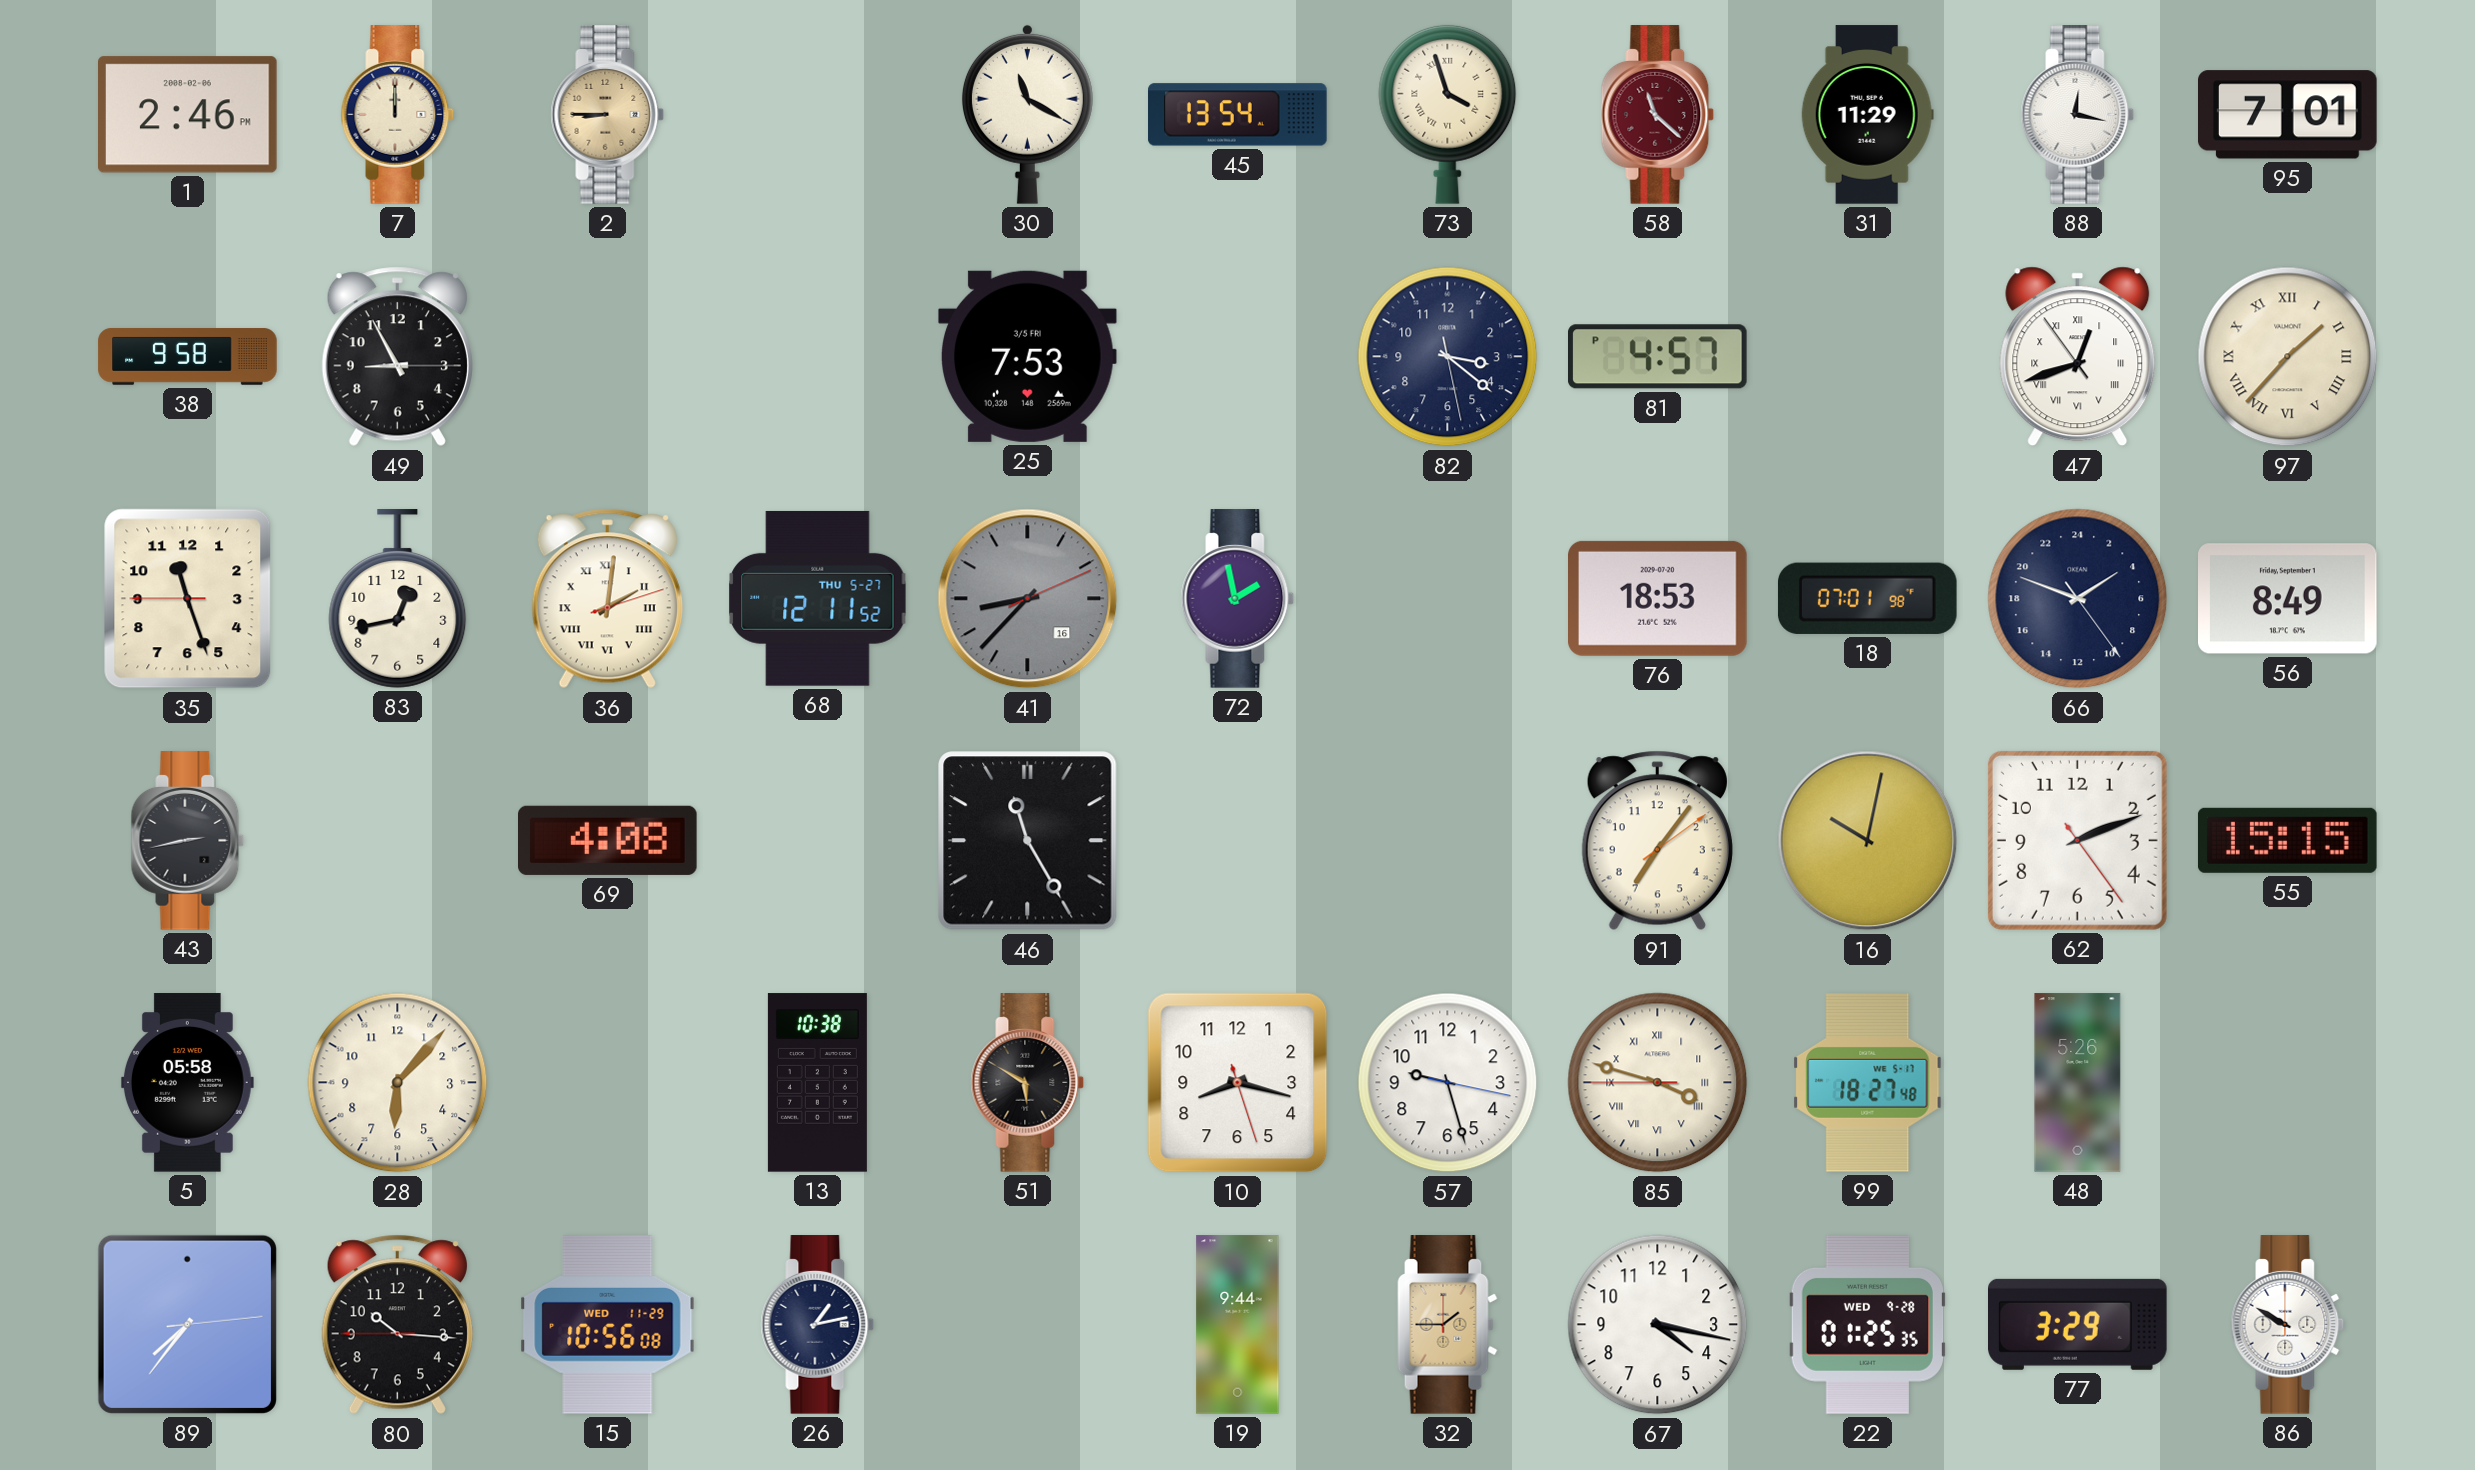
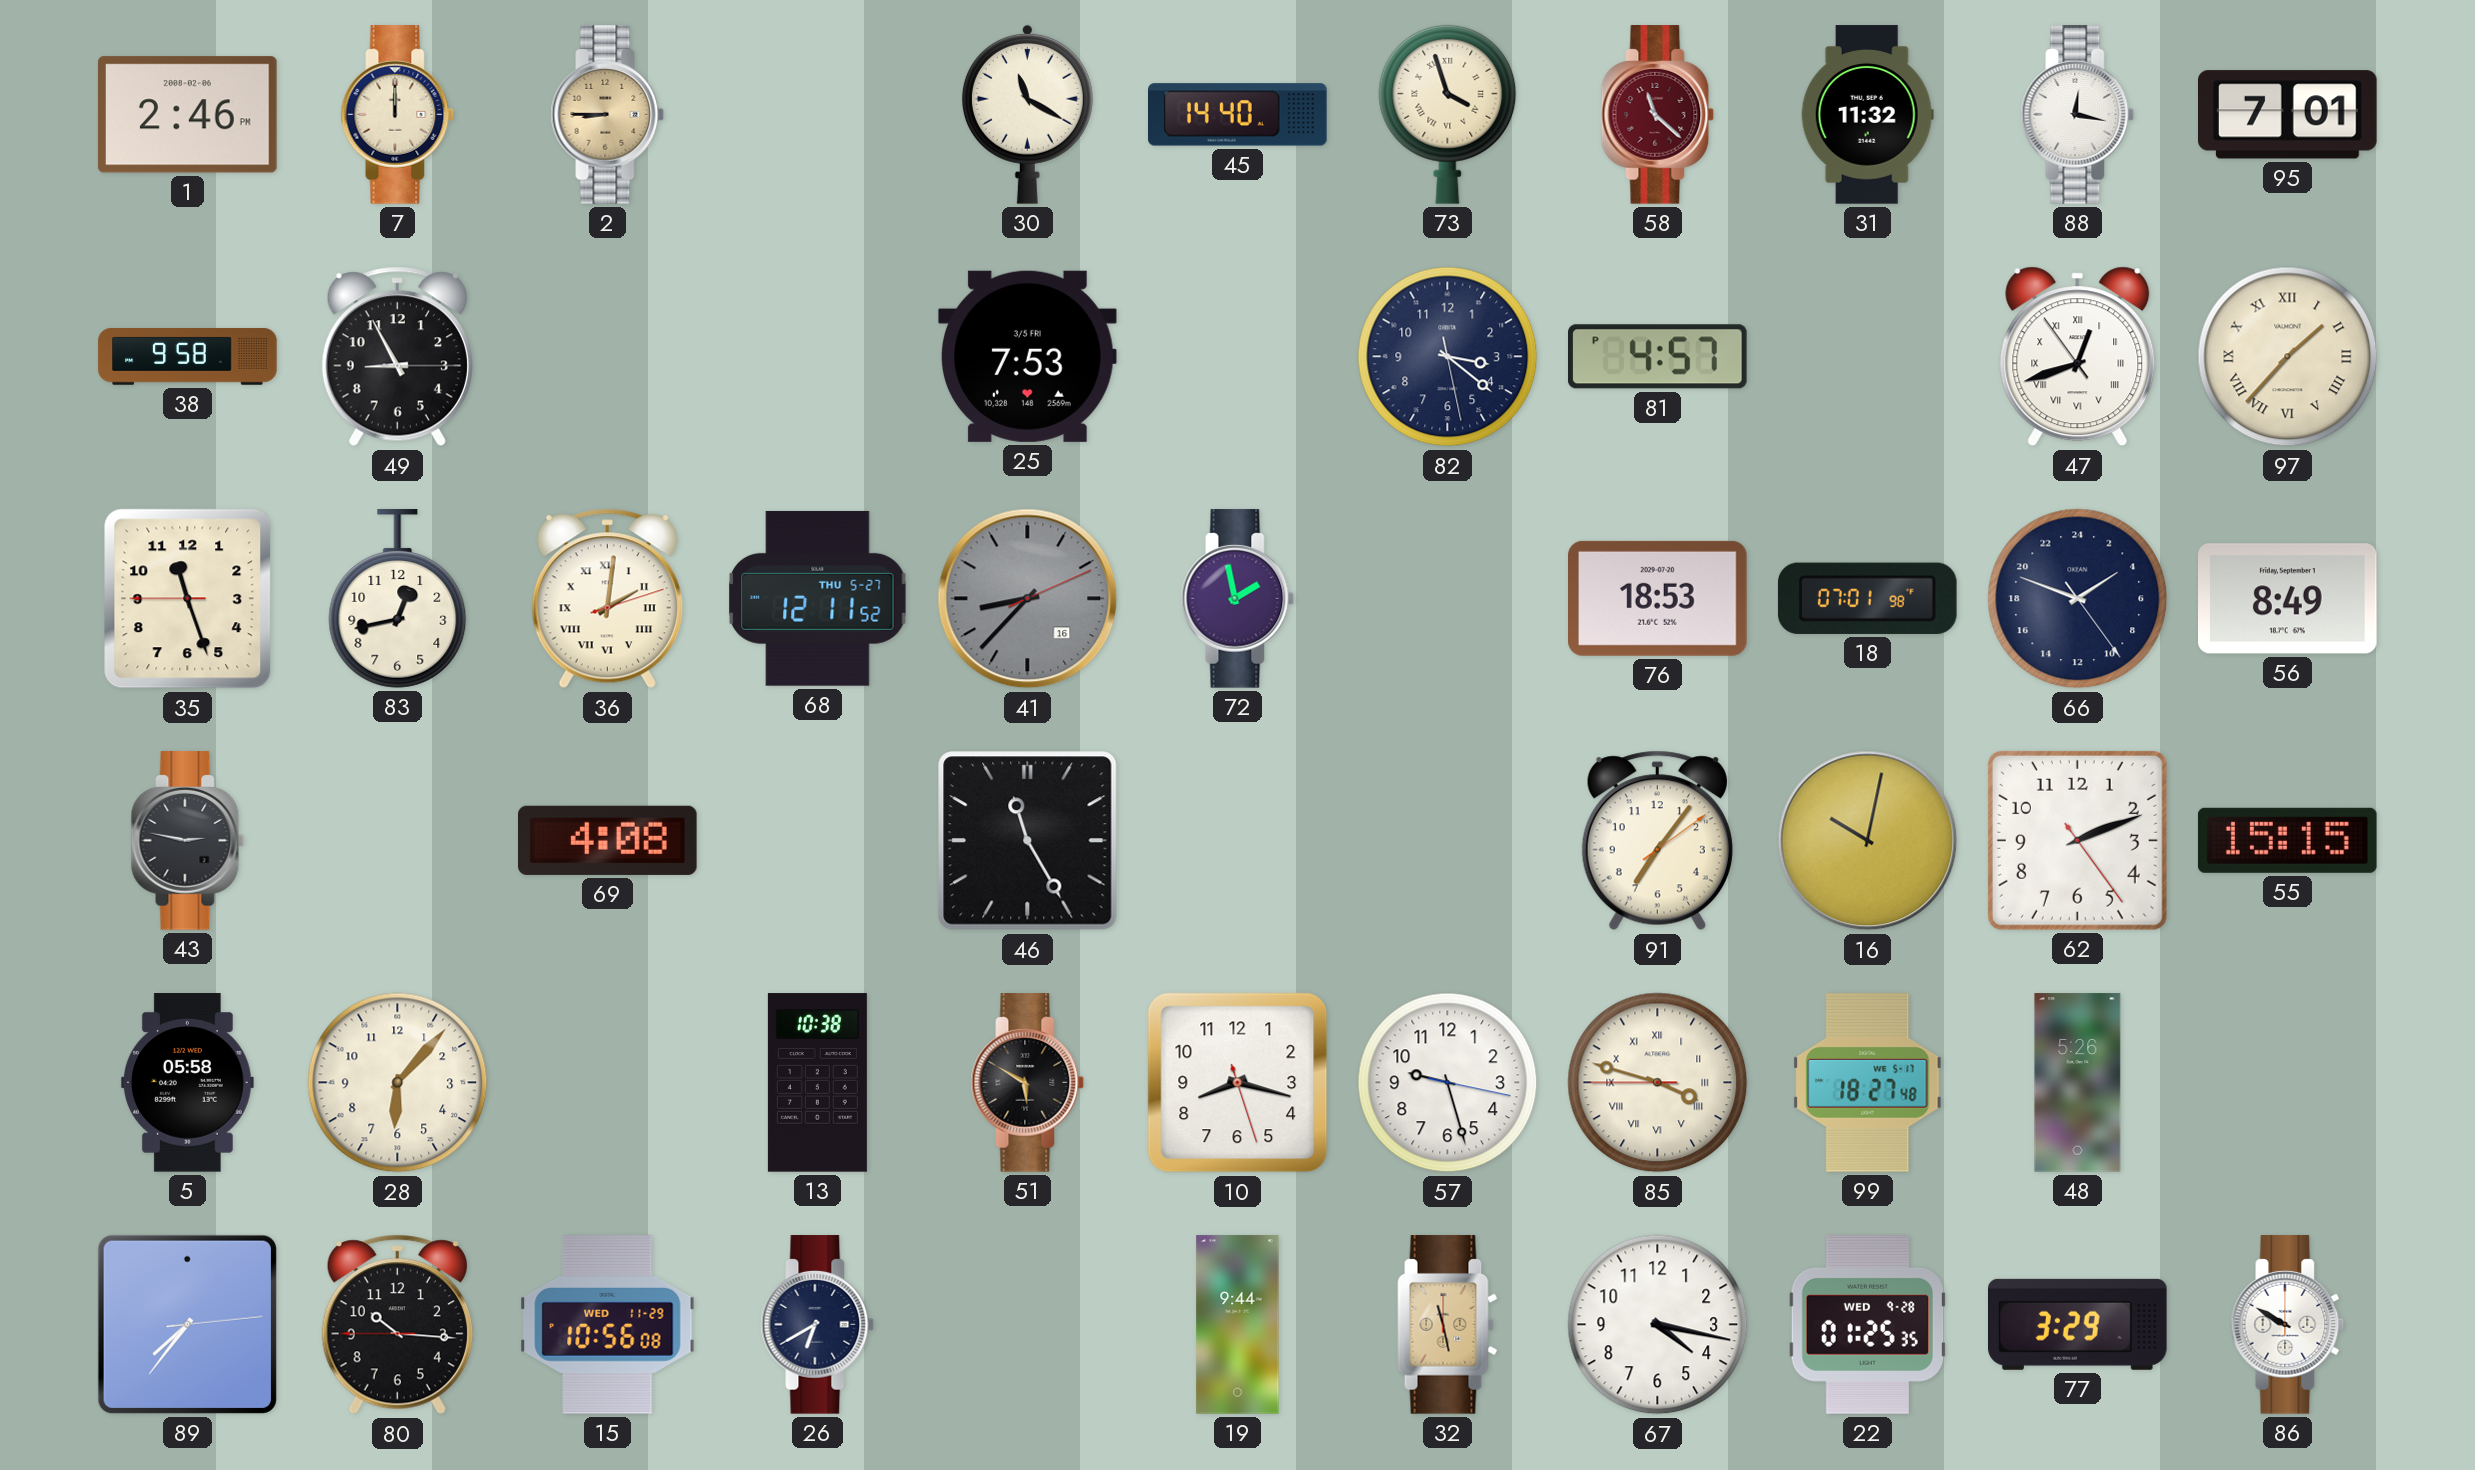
45: 13:54 -> 14:40 (1238, 115)
31: 11:29 -> 11:32 (1867, 115)
43: 2:43 -> 2:47 (188, 841)
26: 1:13 -> 6:40 (818, 1325)
32: 1:45 -> 11:28 (1448, 1325)
